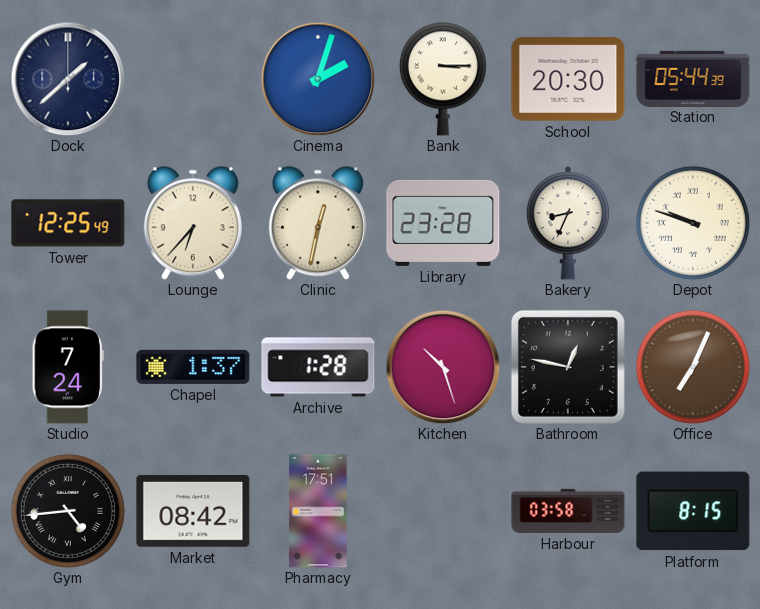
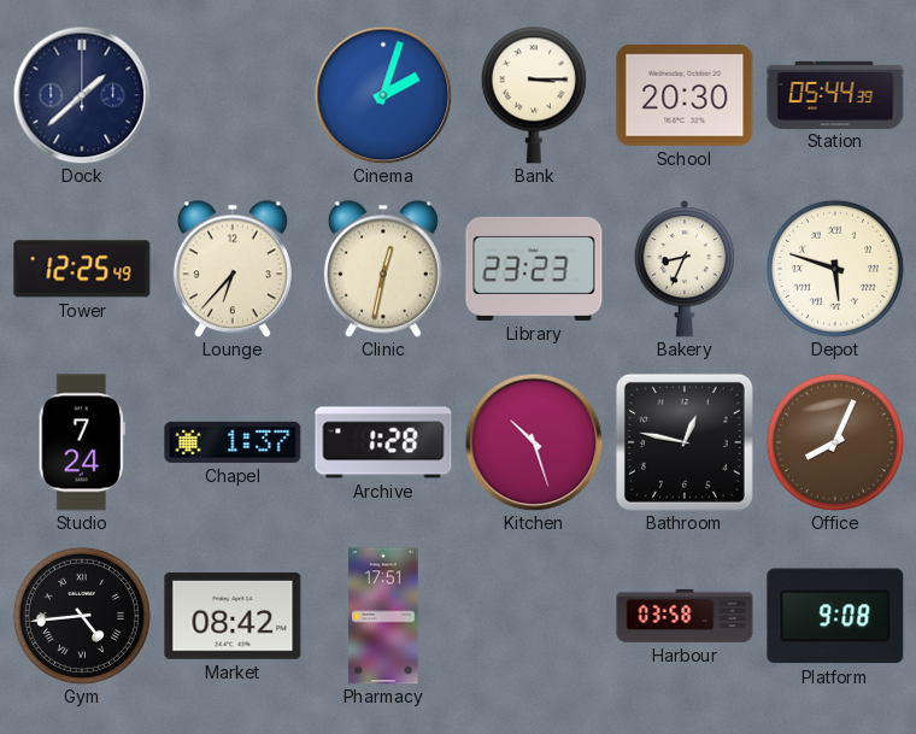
Library: 23:28 -> 23:23 (534, 269)
Depot: 9:48 -> 5:48 (835, 269)
Office: 7:04 -> 8:04 (835, 442)
Platform: 8:15 -> 9:08 (835, 616)
